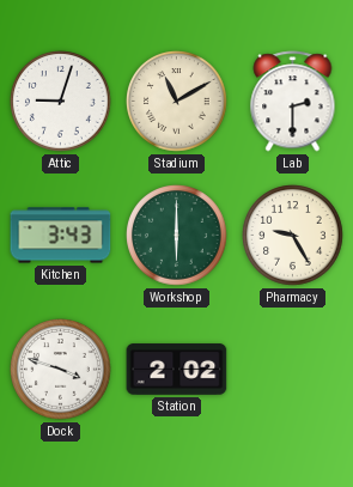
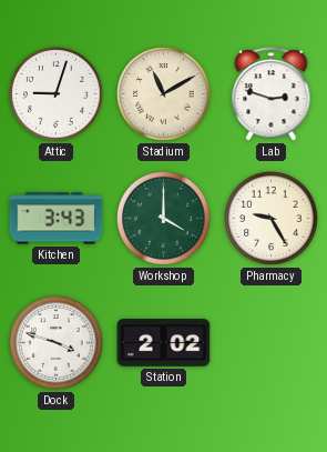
Lab: 2:30 -> 2:48 (272, 94)
Workshop: 6:00 -> 4:00 (164, 219)
